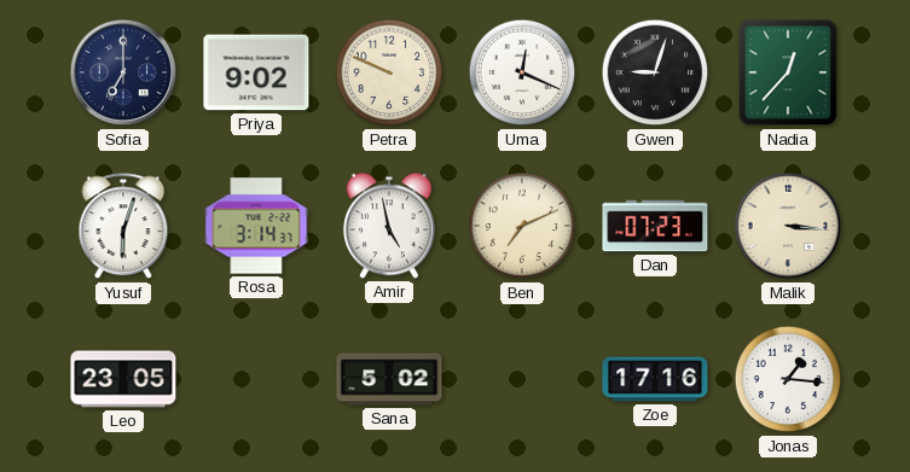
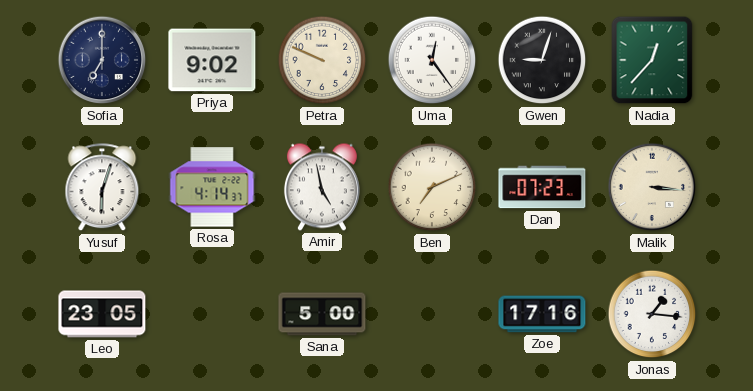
Uma: 12:19 -> 12:24 (432, 60)
Rosa: 3:14 -> 4:14 (212, 187)
Sana: 5:02 -> 5:00 (322, 314)
